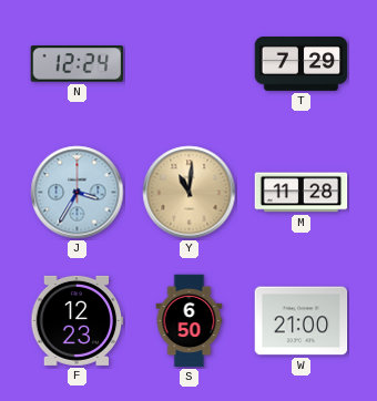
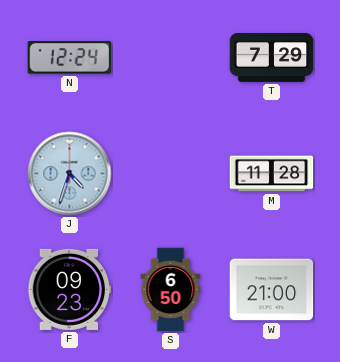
J: 3:35 -> 4:33 (70, 174)
Y: 11:01 -> none (190, 193)
F: 12:23 -> 09:23 (70, 289)
